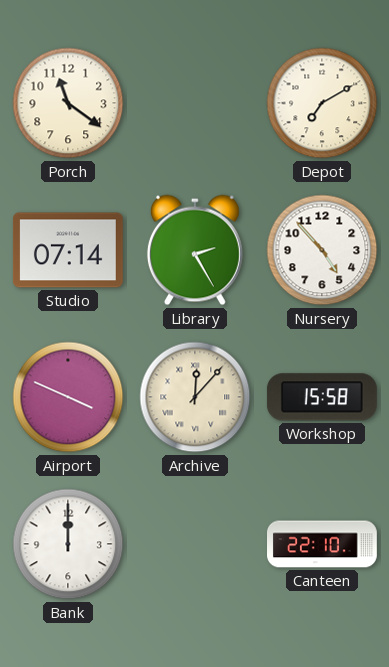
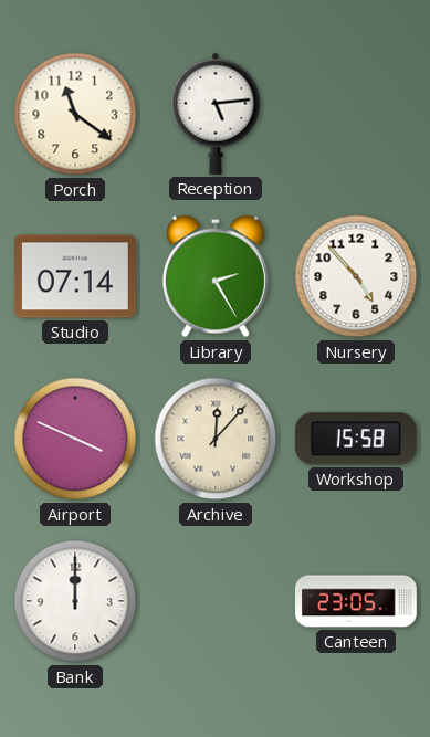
Reception: none -> 5:14 (216, 114)
Depot: 7:10 -> none (322, 103)
Canteen: 22:10 -> 23:05 (357, 601)
